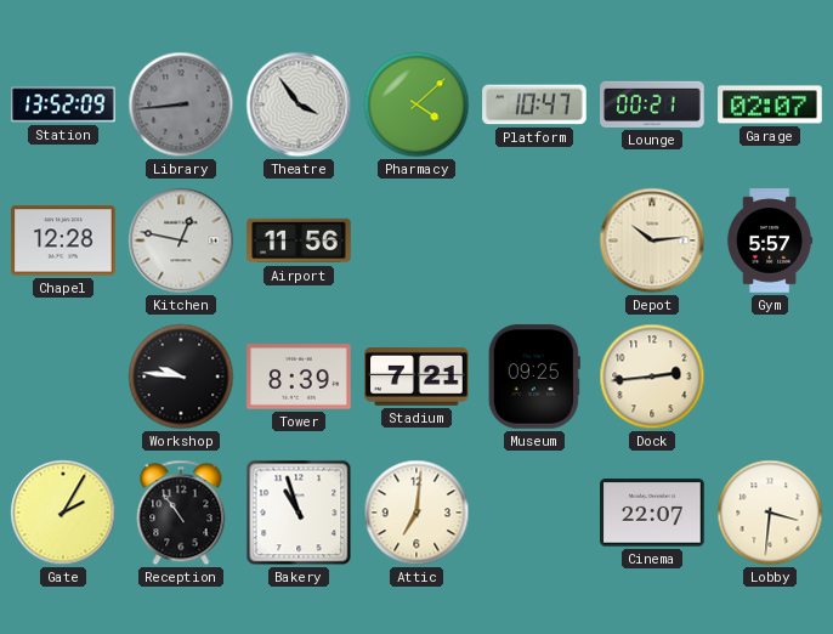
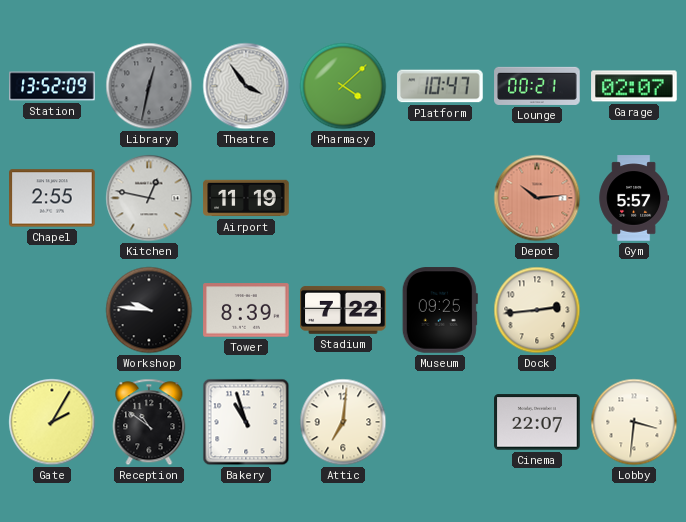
Library: 8:44 -> 12:32 (149, 86)
Chapel: 12:28 -> 2:55 (52, 198)
Airport: 11:56 -> 11:19 (246, 198)
Depot dial: cream -> salmon (537, 198)
Stadium: 7:21 -> 7:22 (343, 310)
Reception: 10:54 -> 10:51 (149, 422)
